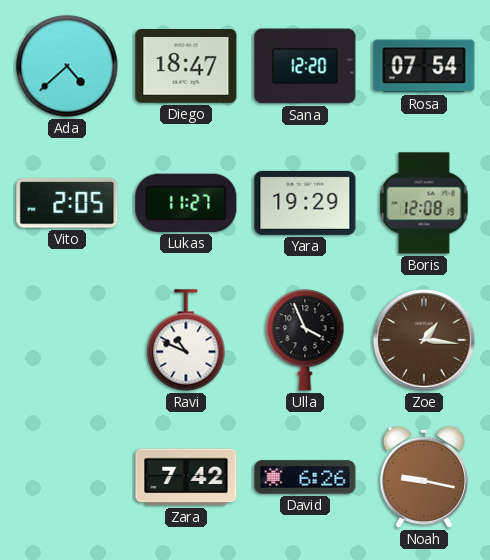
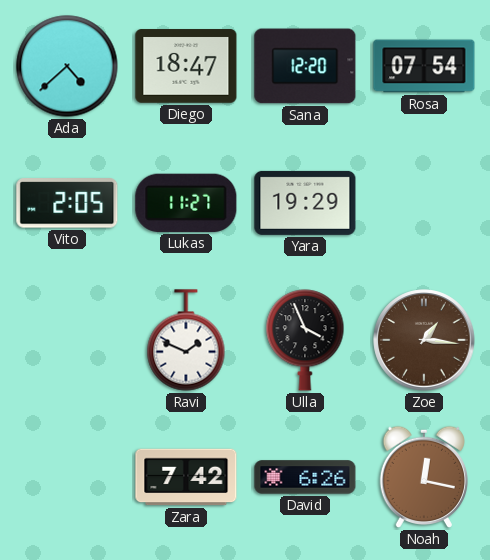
Boris: 12:08 -> none (424, 203)
Ravi: 10:49 -> 1:49 (186, 340)
Noah: 9:17 -> 12:17 (423, 477)
